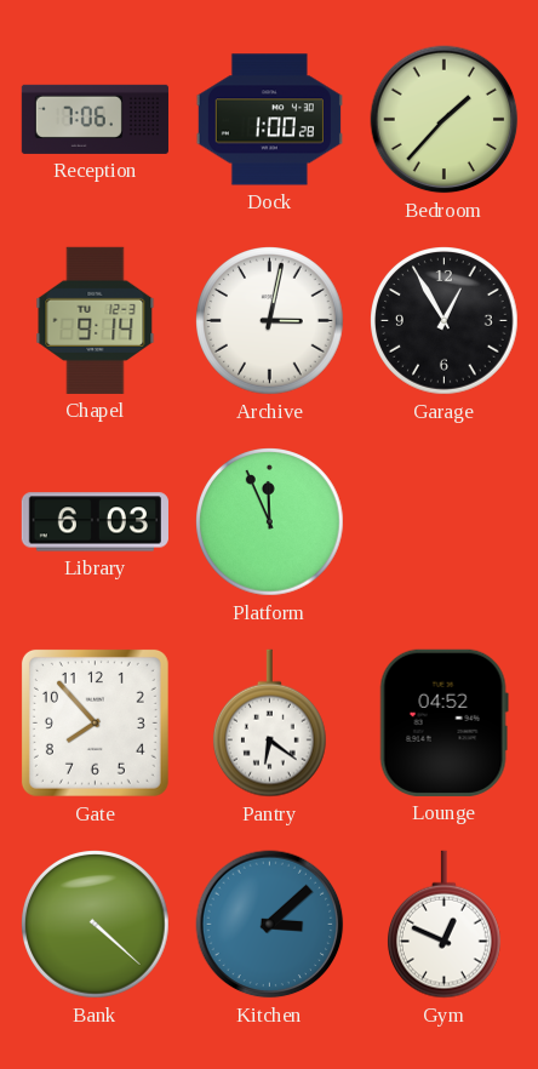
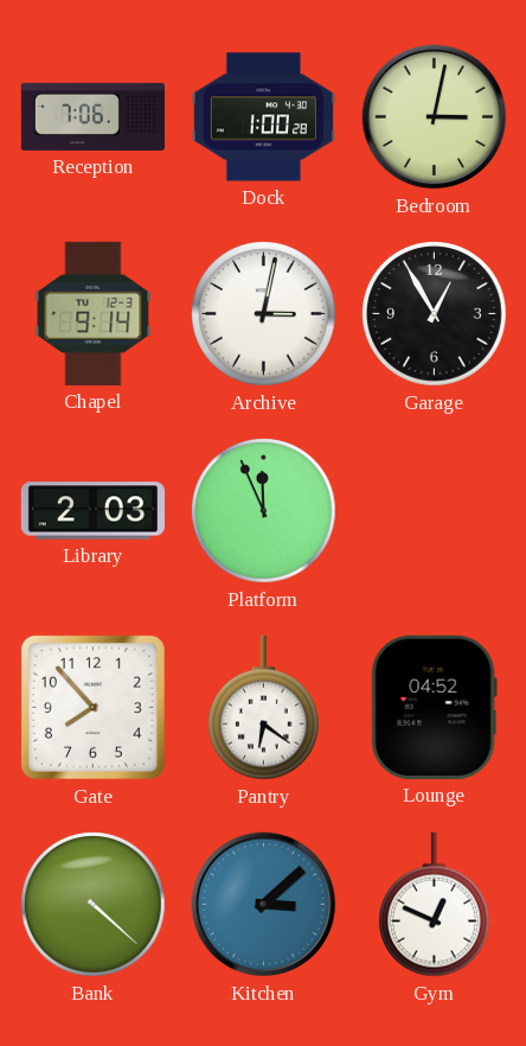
Bedroom: 1:37 -> 3:02 (435, 117)
Library: 6:03 -> 2:03 (92, 511)
